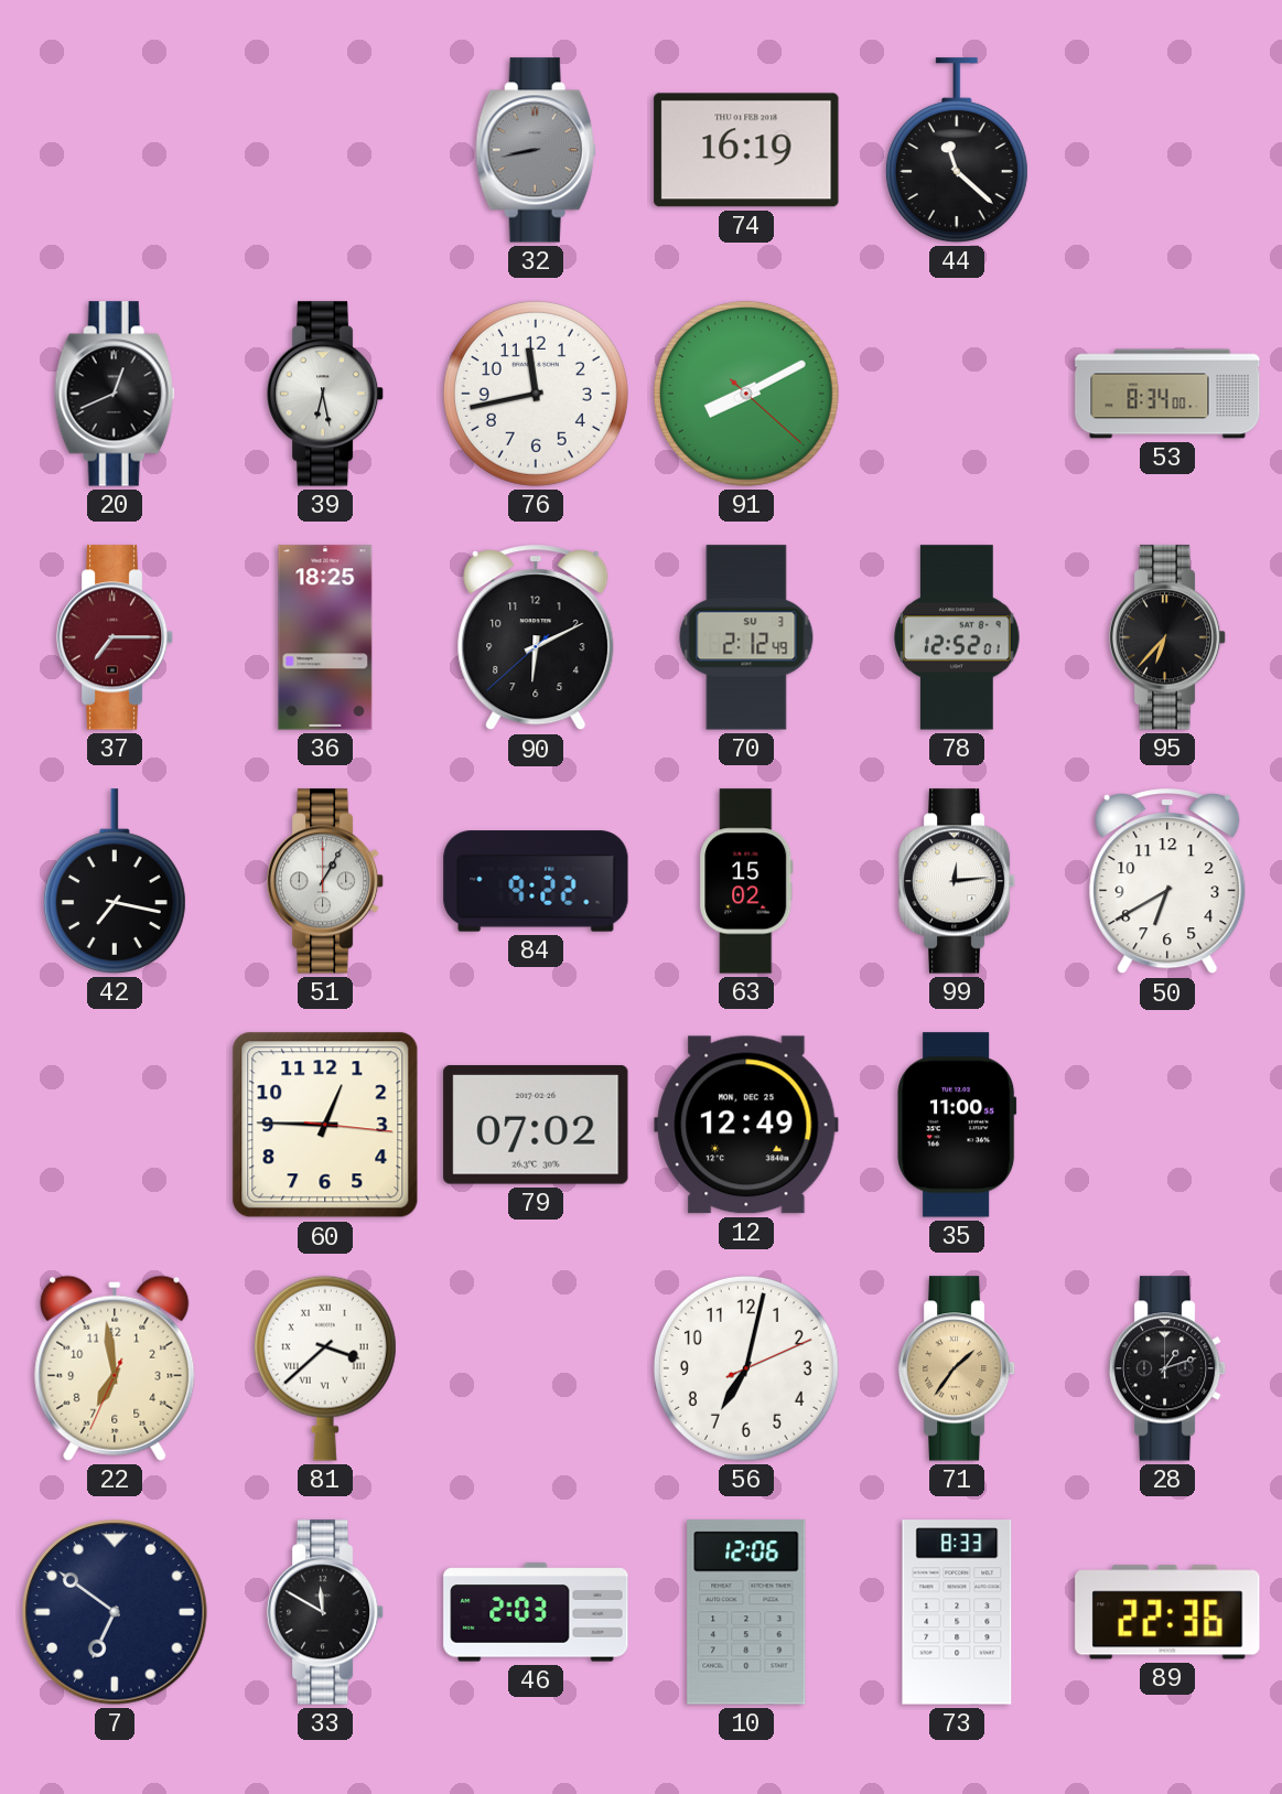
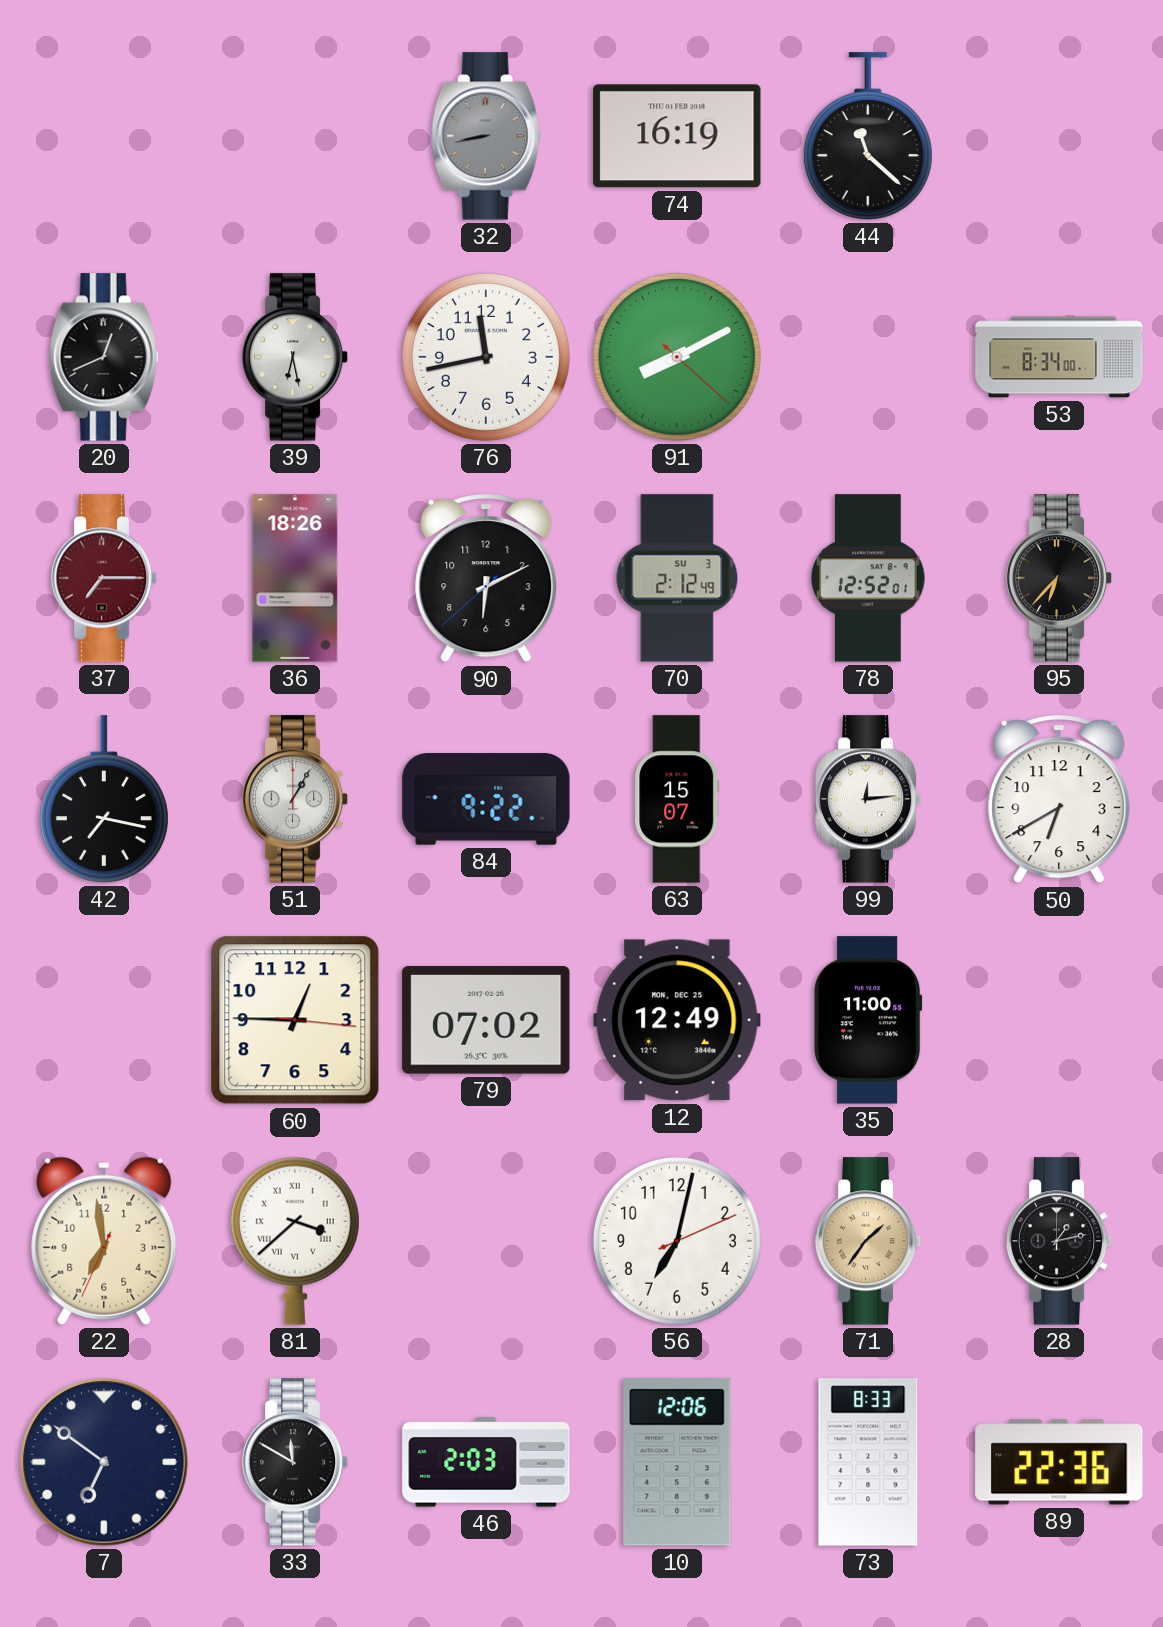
36: 18:25 -> 18:26 (295, 578)
63: 15:02 -> 15:07 (677, 799)
28: 1:12 -> 1:13 (1059, 1241)
